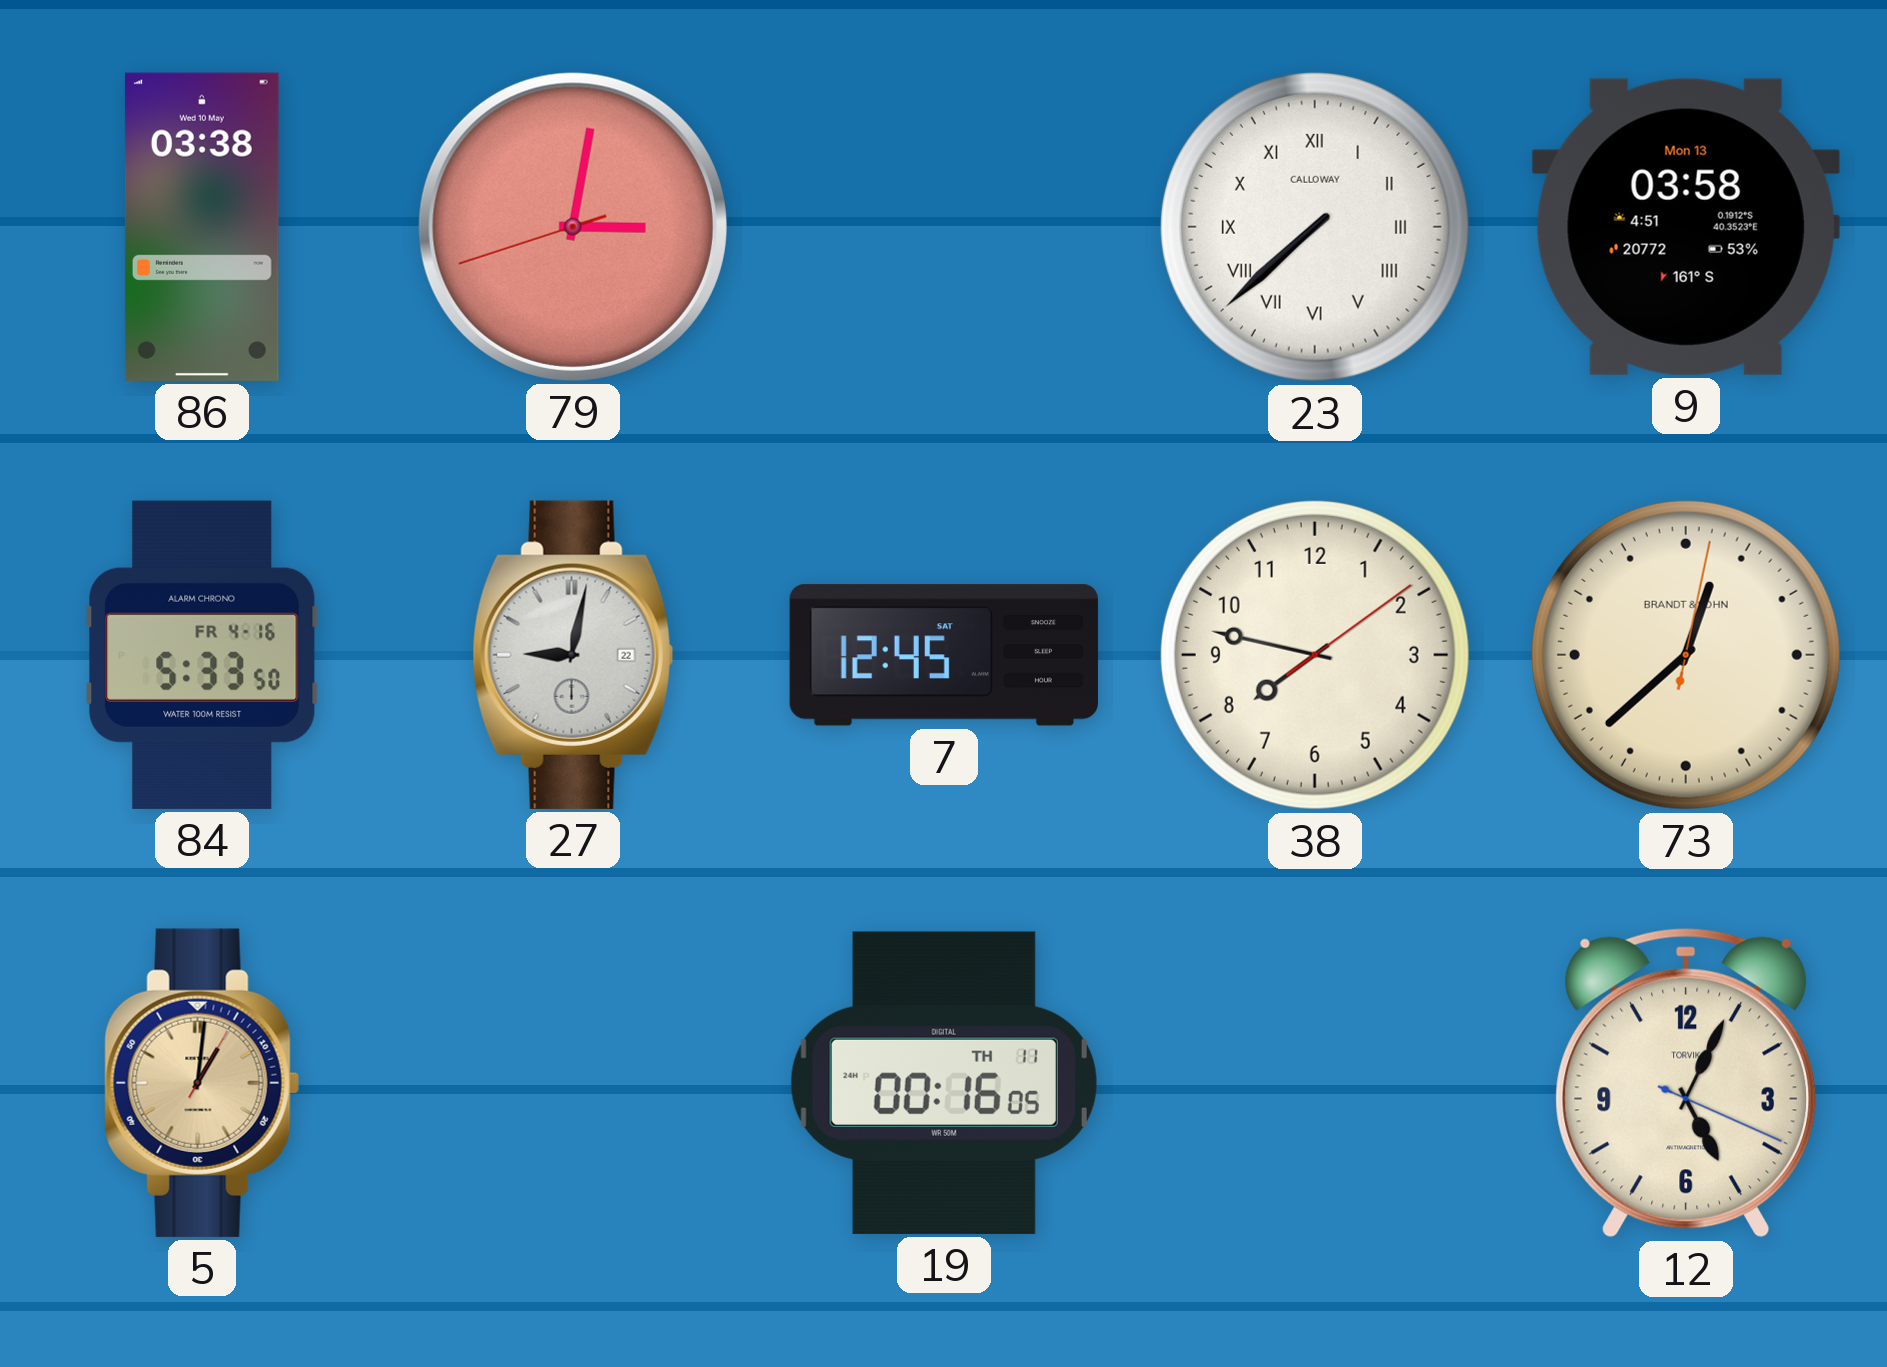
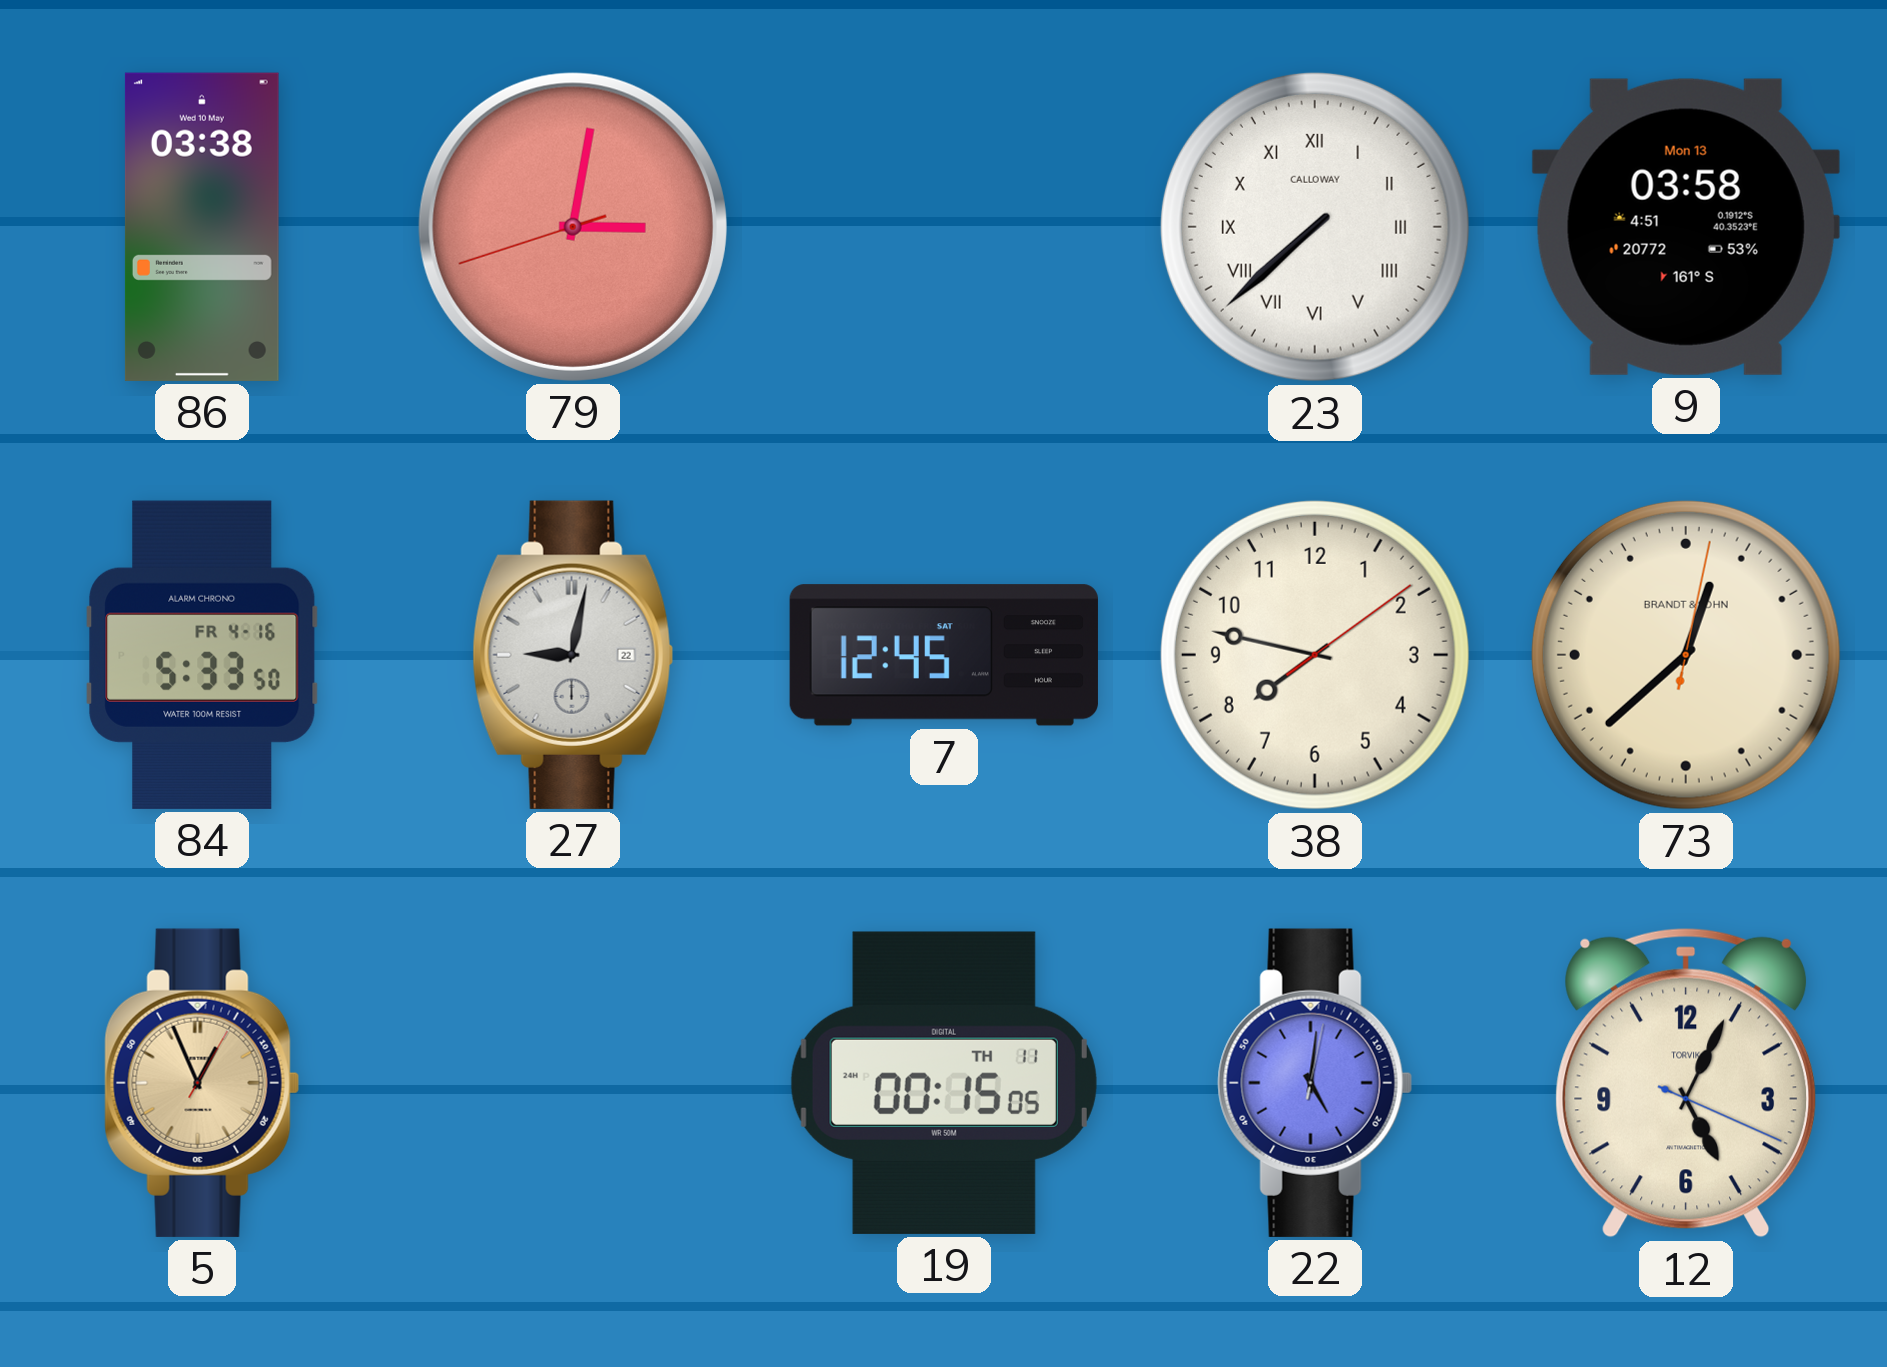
5: 1:01 -> 12:56 (202, 1083)
19: 00:16 -> 00:15 (944, 1083)
22: none -> 5:01 (1315, 1083)
